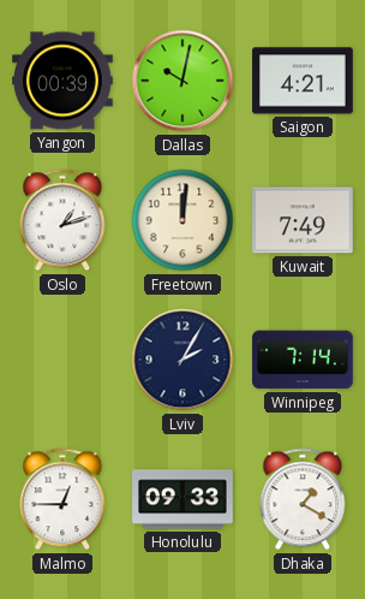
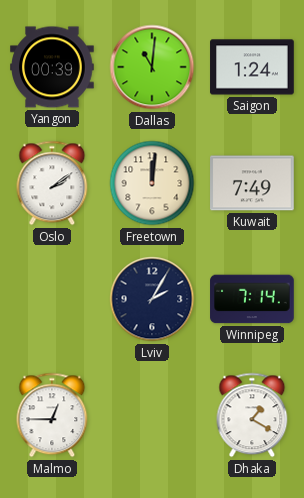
Dallas: 10:02 -> 11:01 (152, 67)
Saigon: 4:21 -> 1:24 (252, 67)
Oslo: 1:12 -> 2:09 (52, 183)
Honolulu: 09:33 -> none (182, 499)
